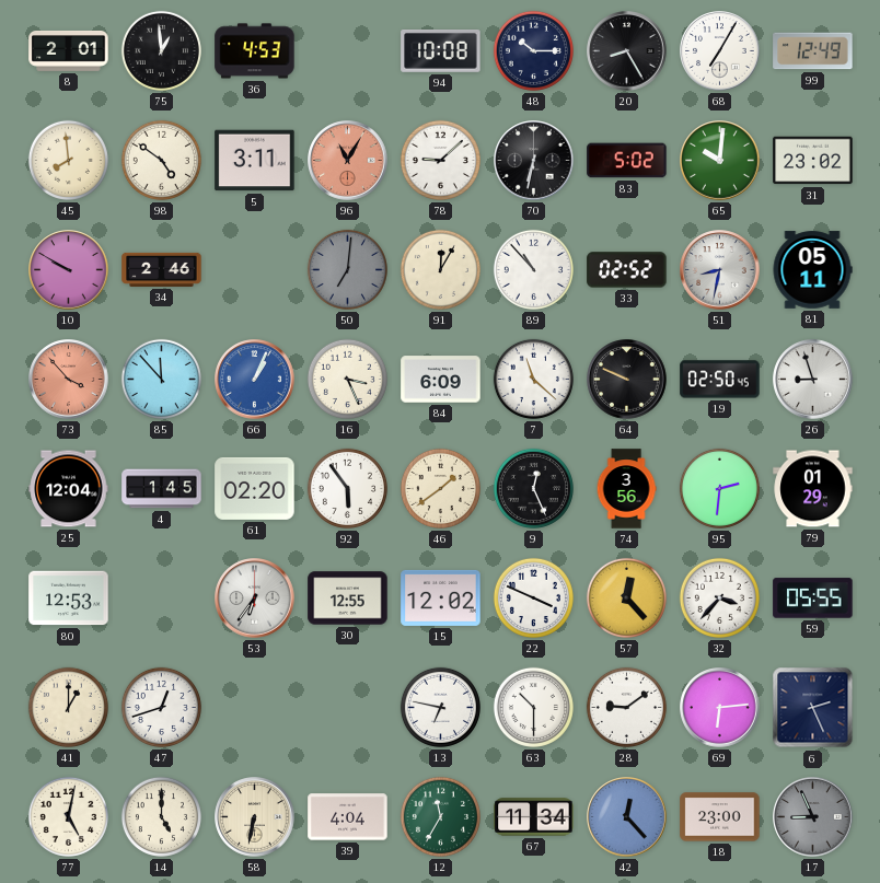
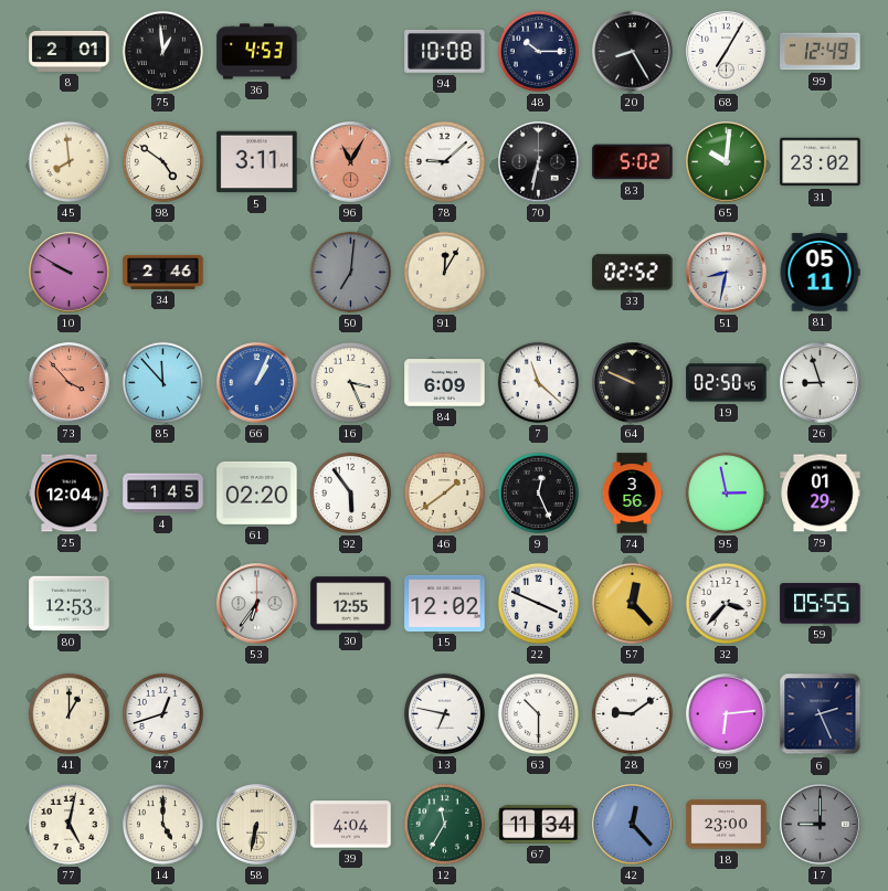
89: 10:53 -> none (533, 269)
95: 2:31 -> 2:58 (726, 492)
17: 8:56 -> 9:00 (821, 825)
